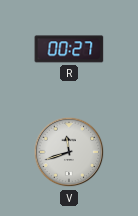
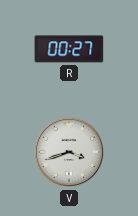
V: 11:42 -> 3:42 (69, 152)
